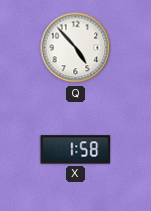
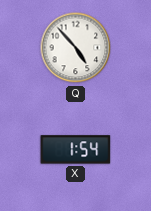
X: 1:58 -> 1:54 (76, 150)
